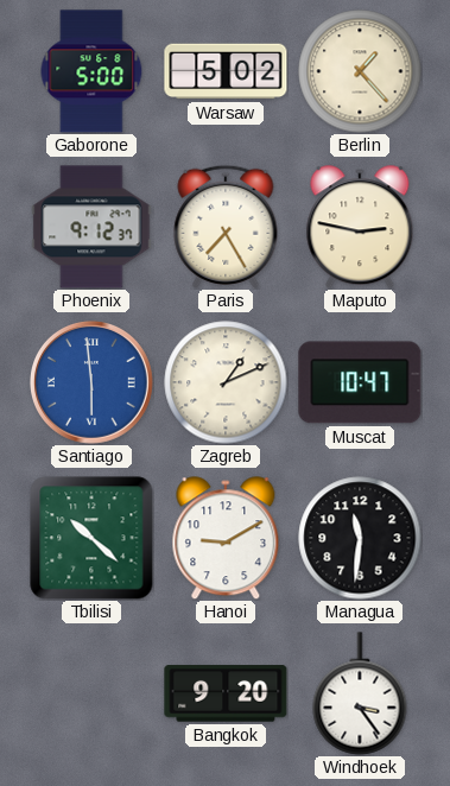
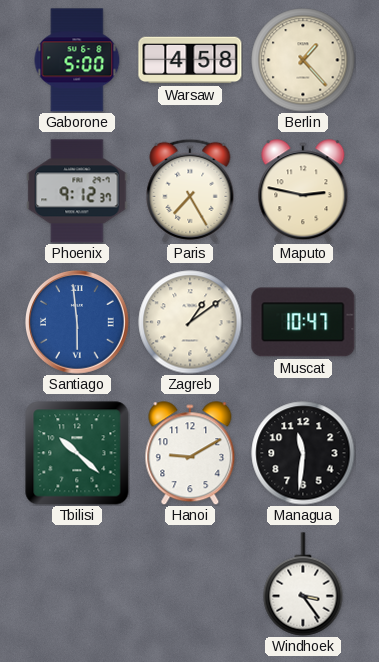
Warsaw: 5:02 -> 4:58 (190, 60)
Zagreb: 1:11 -> 1:09 (190, 322)
Bangkok: 9:20 -> none (226, 693)
